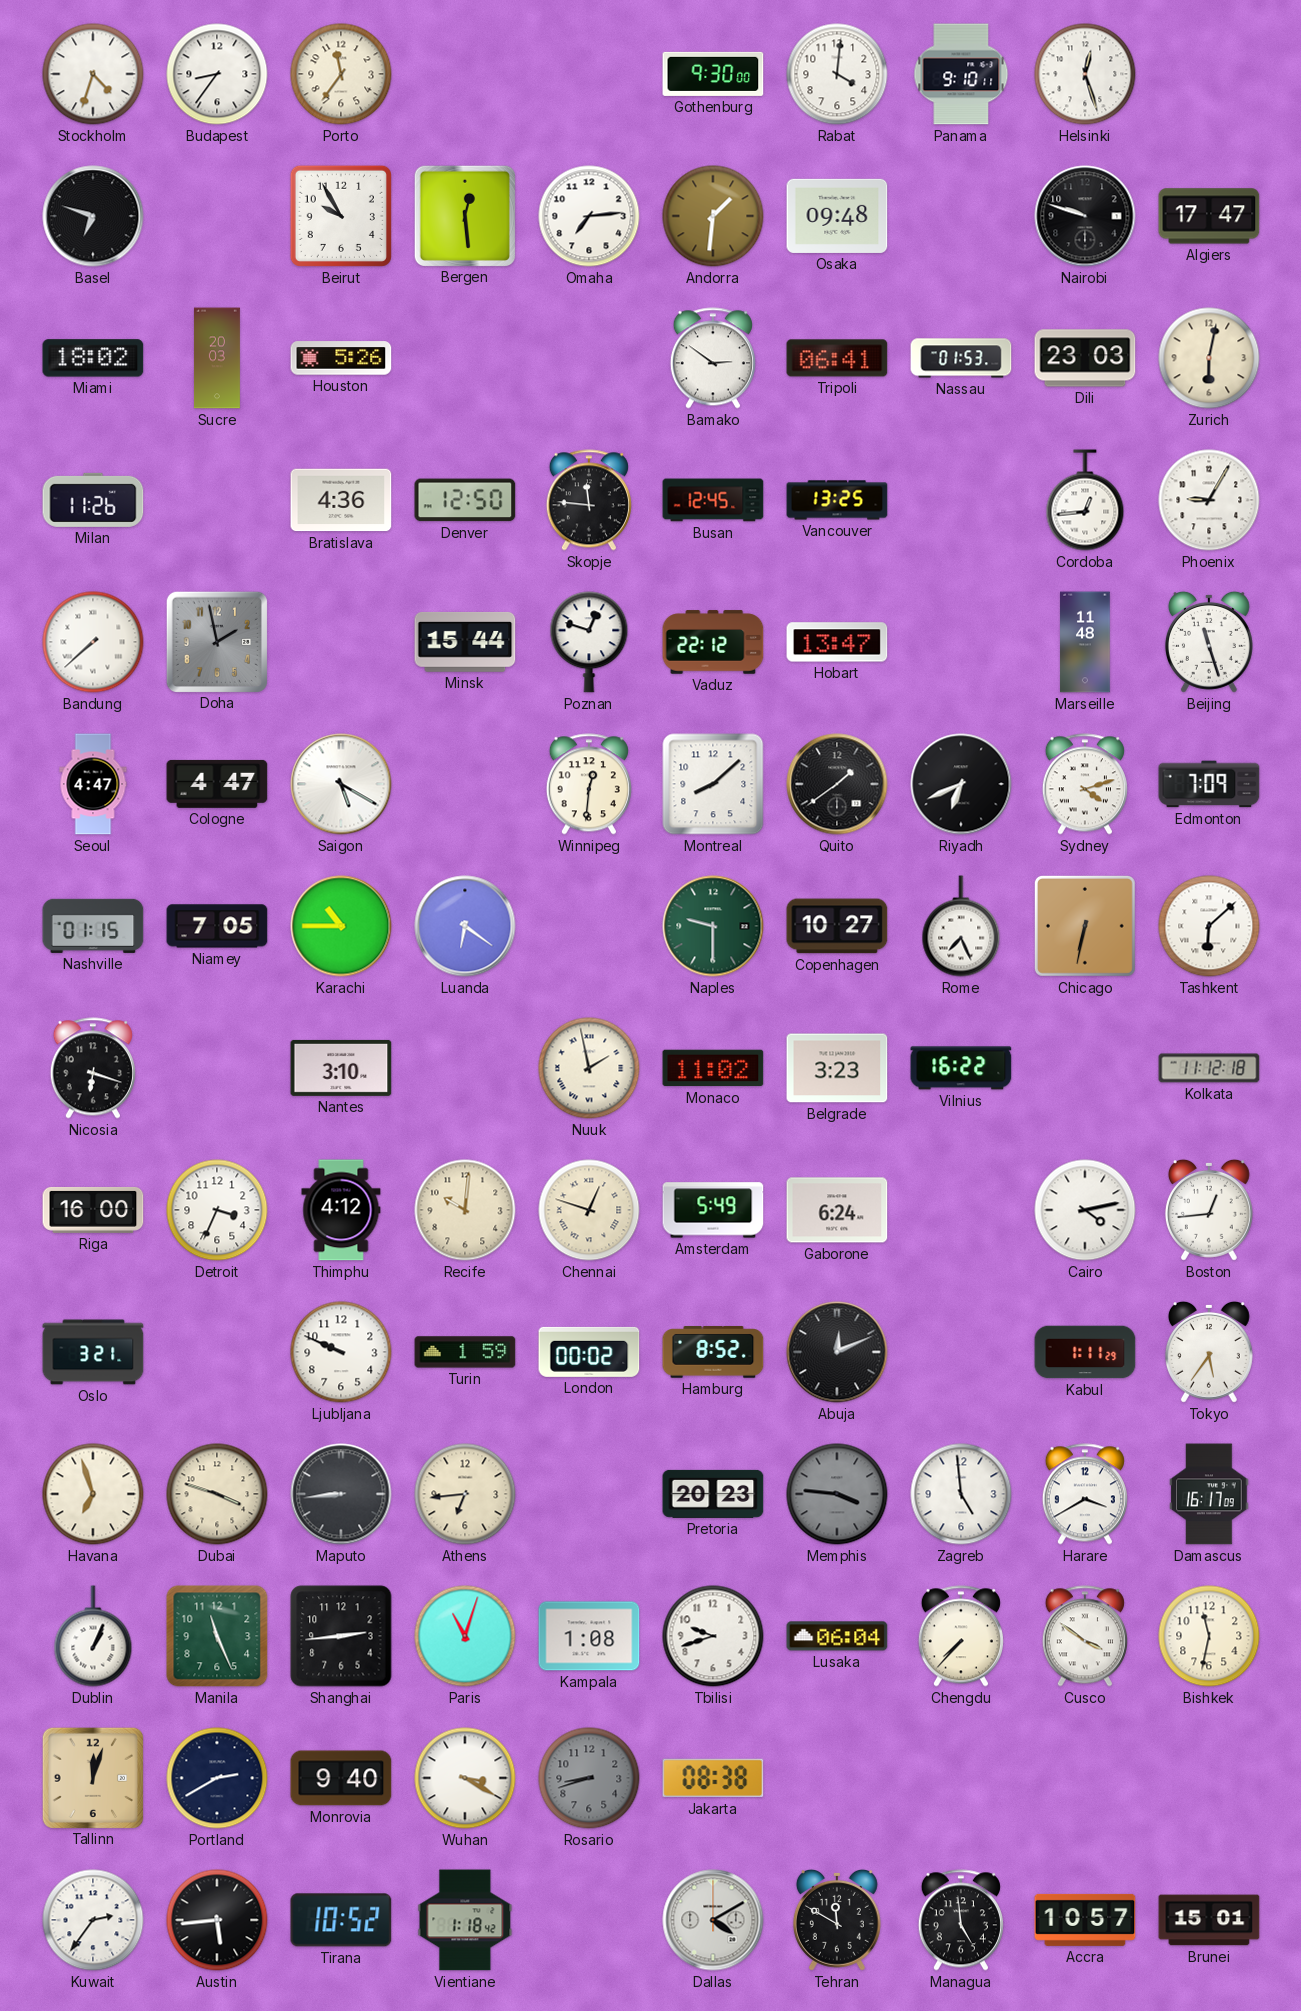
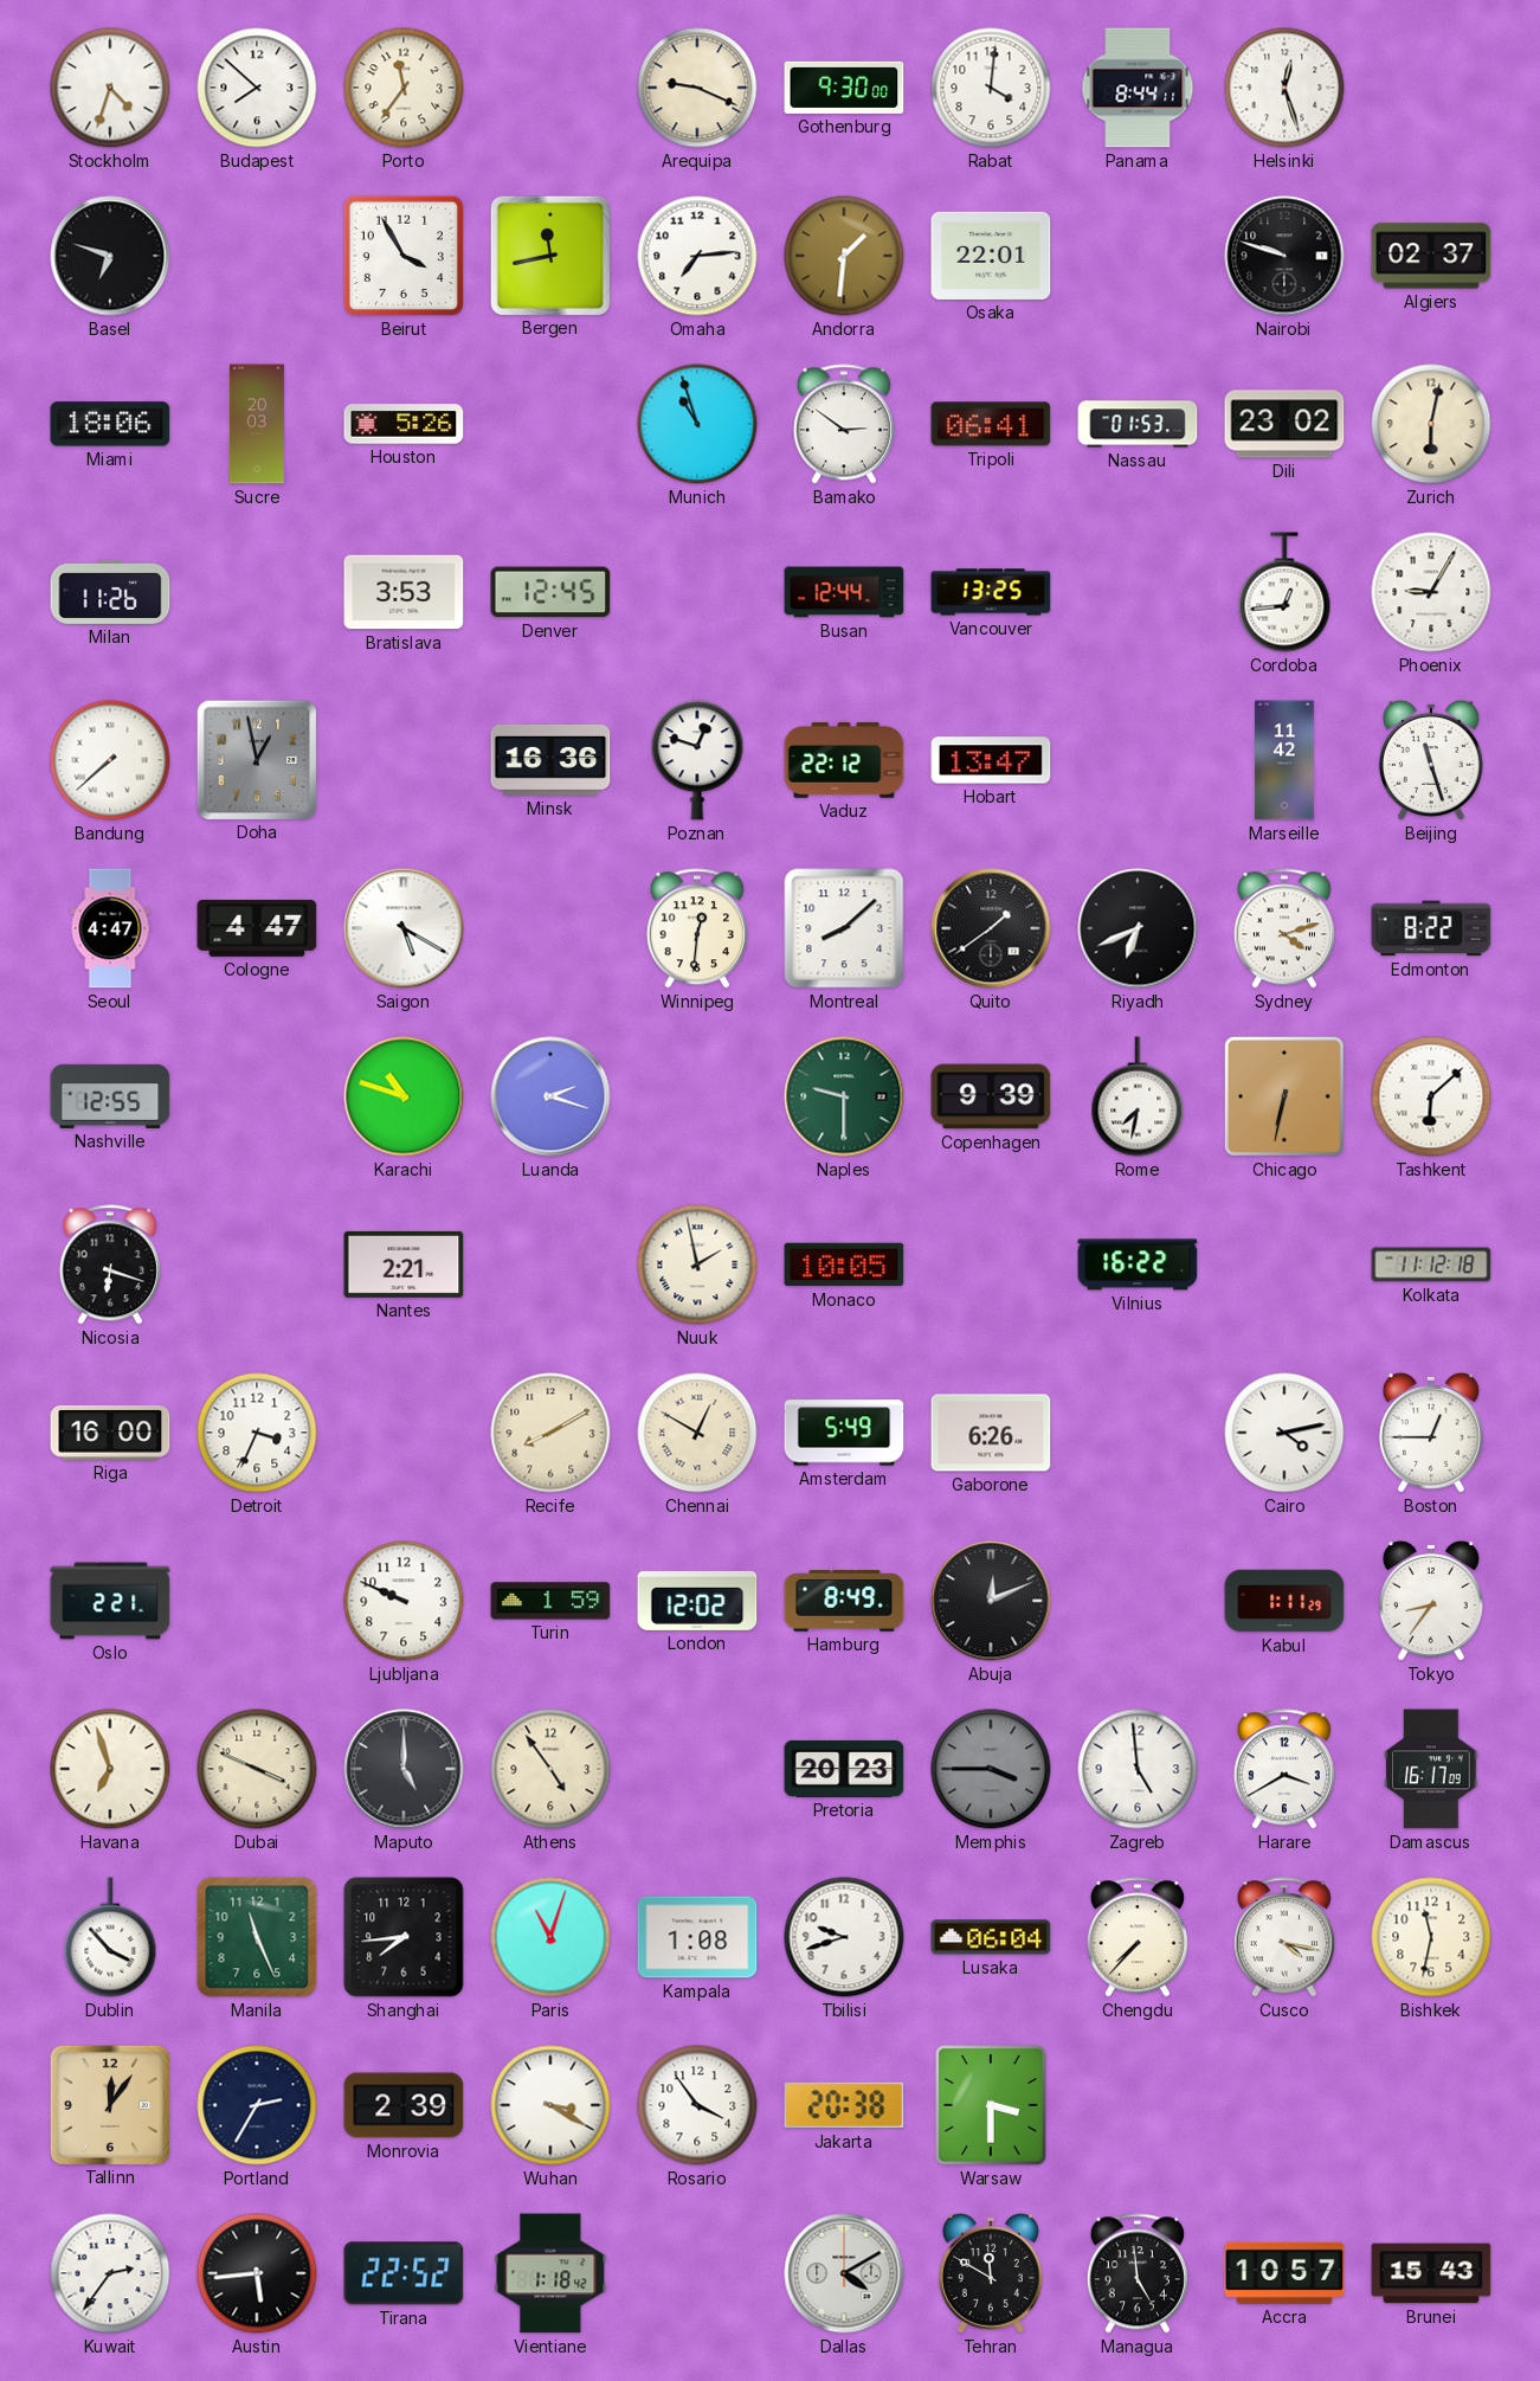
Budapest: 8:36 -> 7:52 (257, 88)
Arequipa: none -> 9:19 (697, 88)
Panama: 9:10 -> 8:44 (1138, 88)
Beirut: 9:55 -> 3:55 (404, 256)
Bergen: 12:29 -> 11:43 (549, 255)
Osaka: 09:48 -> 22:01 (991, 256)
Algiers: 17:47 -> 02:37 (1431, 256)
Miami: 18:02 -> 18:06 (110, 424)
Munich: none -> 10:57 (697, 424)
Dili: 23:03 -> 23:02 (1284, 424)
Bratislava: 4:36 -> 3:53 (404, 592)
Denver: 12:50 -> 12:45 (550, 592)
Skopje: 11:46 -> none (589, 500)
Busan: 12:45 -> 12:44 (844, 592)
Doha: 1:58 -> 12:58 (256, 759)
Minsk: 15:44 -> 16:36 (550, 760)
Marseille: 11:48 -> 11:42 (1284, 760)
Edmonton: 7:09 -> 8:22 (1431, 928)
Nashville: 01:15 -> 12:55 (110, 1096)
Niamey: 7:05 -> none (217, 926)
Karachi: 10:45 -> 10:48 (404, 1096)
Luanda: 6:21 -> 2:18 (550, 1096)
Copenhagen: 10:27 -> 9:39 (991, 1096)
Rome: 7:26 -> 7:32 (1138, 1096)
Nantes: 3:10 -> 2:21 (404, 1264)
Monaco: 11:02 -> 10:05 (844, 1264)
Belgrade: 3:23 -> none (837, 1068)
Thimphu: 4:12 -> none (341, 1210)
Recife: 10:01 -> 8:10 (550, 1433)
Chennai: 12:48 -> 12:50 (697, 1433)
Gaborone: 6:24 -> 6:26 (991, 1433)
Boston: 12:44 -> 12:45 (1431, 1433)
Oslo: 3:21 -> 2:21 (110, 1601)
London: 00:02 -> 12:02 (697, 1601)
Hamburg: 8:52 -> 8:49 (844, 1601)
Tokyo: 5:36 -> 8:36 (1431, 1601)
Dubai: 3:48 -> 3:49 (257, 1769)
Maputo: 8:44 -> 5:00 (404, 1769)
Athens: 6:44 -> 4:54 (550, 1769)
Memphis: 3:46 -> 3:45 (991, 1769)
Dublin: 1:04 -> 3:53 (110, 1937)
Shanghai: 2:44 -> 7:44 (404, 1937)
Cusco: 3:51 -> 4:17 (1284, 1937)
Tallinn: 12:03 -> 12:06 (109, 2104)
Portland: 2:40 -> 2:35 (257, 2105)
Monrovia: 9:40 -> 2:39 (404, 2105)
Rosario: 8:42 -> 3:54 (697, 2105)
Rosario dial: grey -> white (697, 2105)
Jakarta: 08:38 -> 20:38 (844, 2105)
Warsaw: none -> 3:30 (991, 2105)
Tirana: 10:52 -> 22:52 (404, 2273)
Brunei: 15:01 -> 15:43 (1431, 2273)
